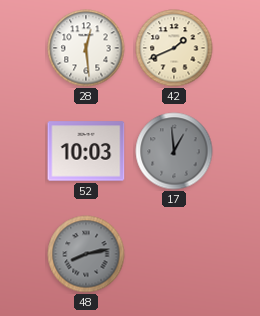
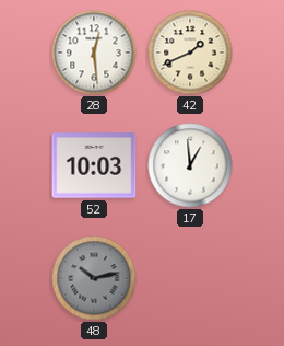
17 dial: grey -> white (190, 165)
48: 8:13 -> 10:13 (94, 278)
